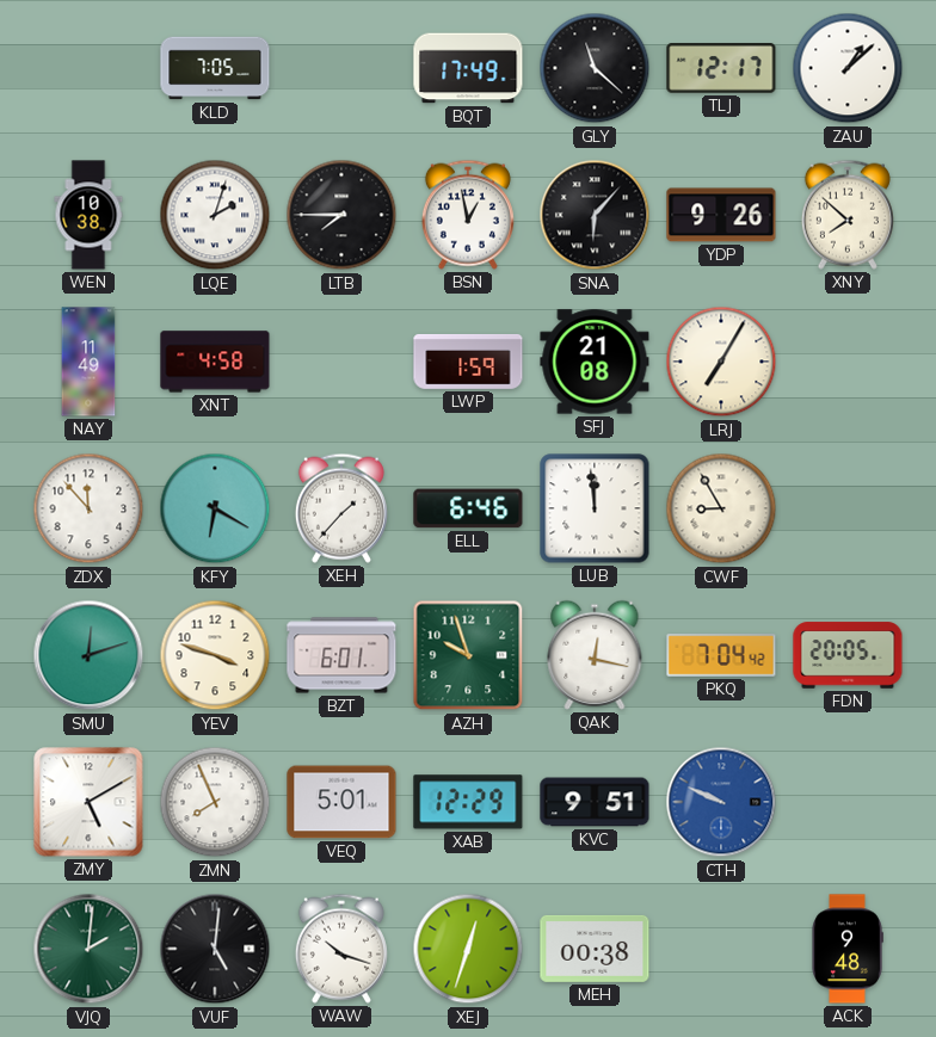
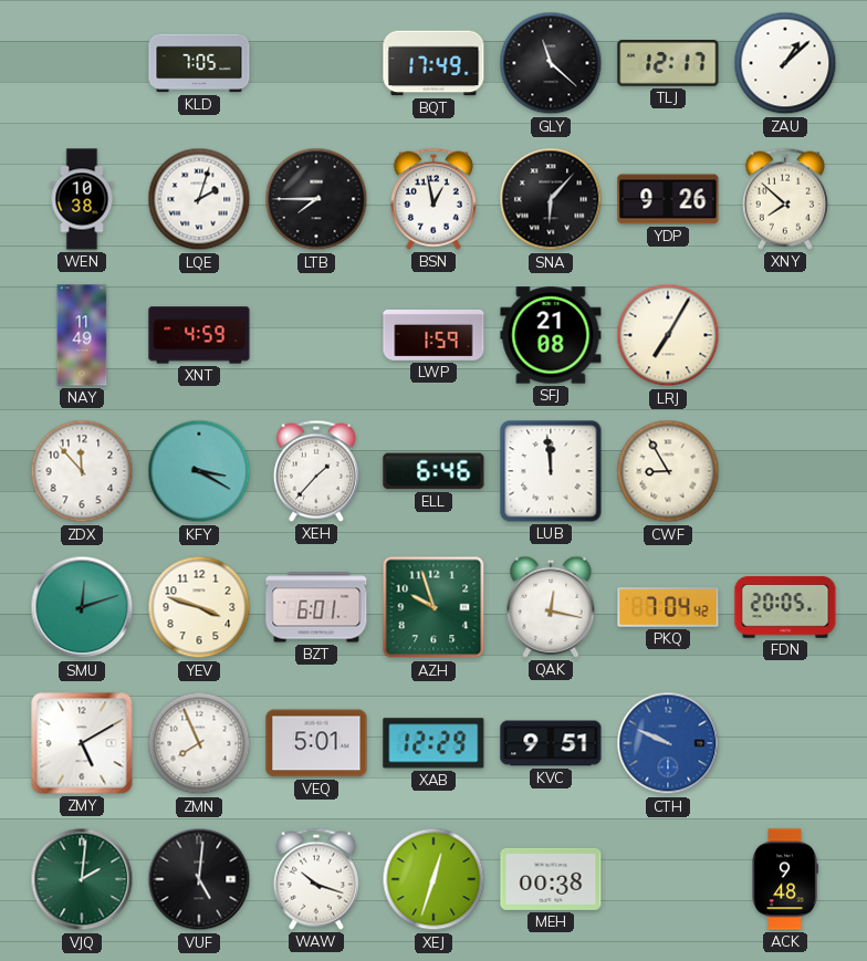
XNT: 4:58 -> 4:59 (199, 335)
KFY: 6:20 -> 3:20 (199, 471)
